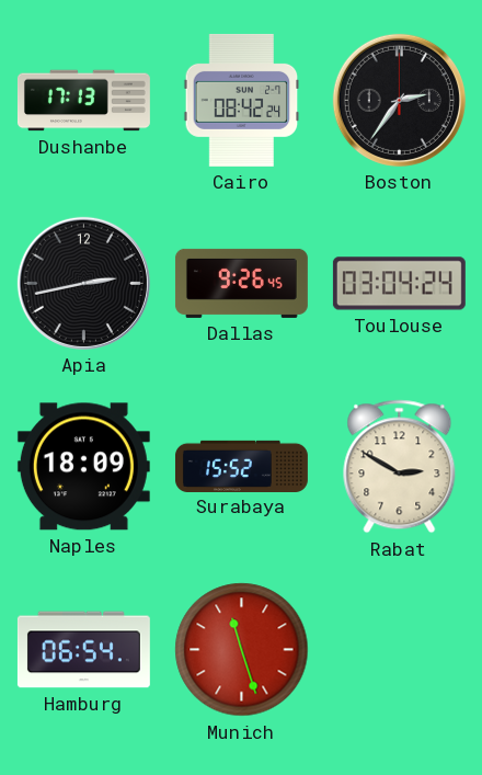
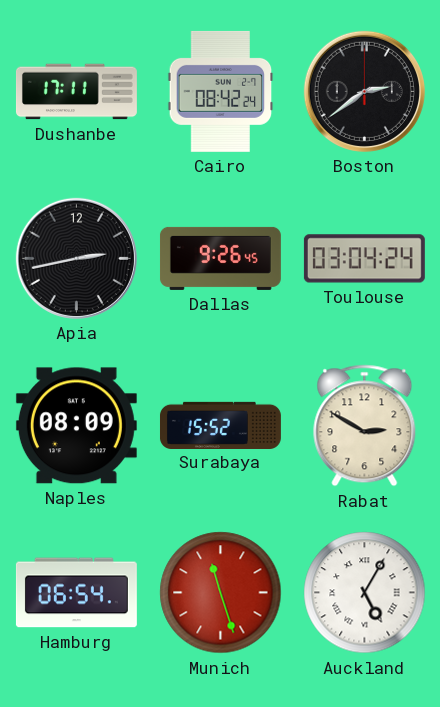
Dushanbe: 17:13 -> 17:11 (76, 92)
Boston: 2:36 -> 2:39 (364, 91)
Naples: 18:09 -> 08:09 (76, 426)
Auckland: none -> 5:05 (365, 593)
